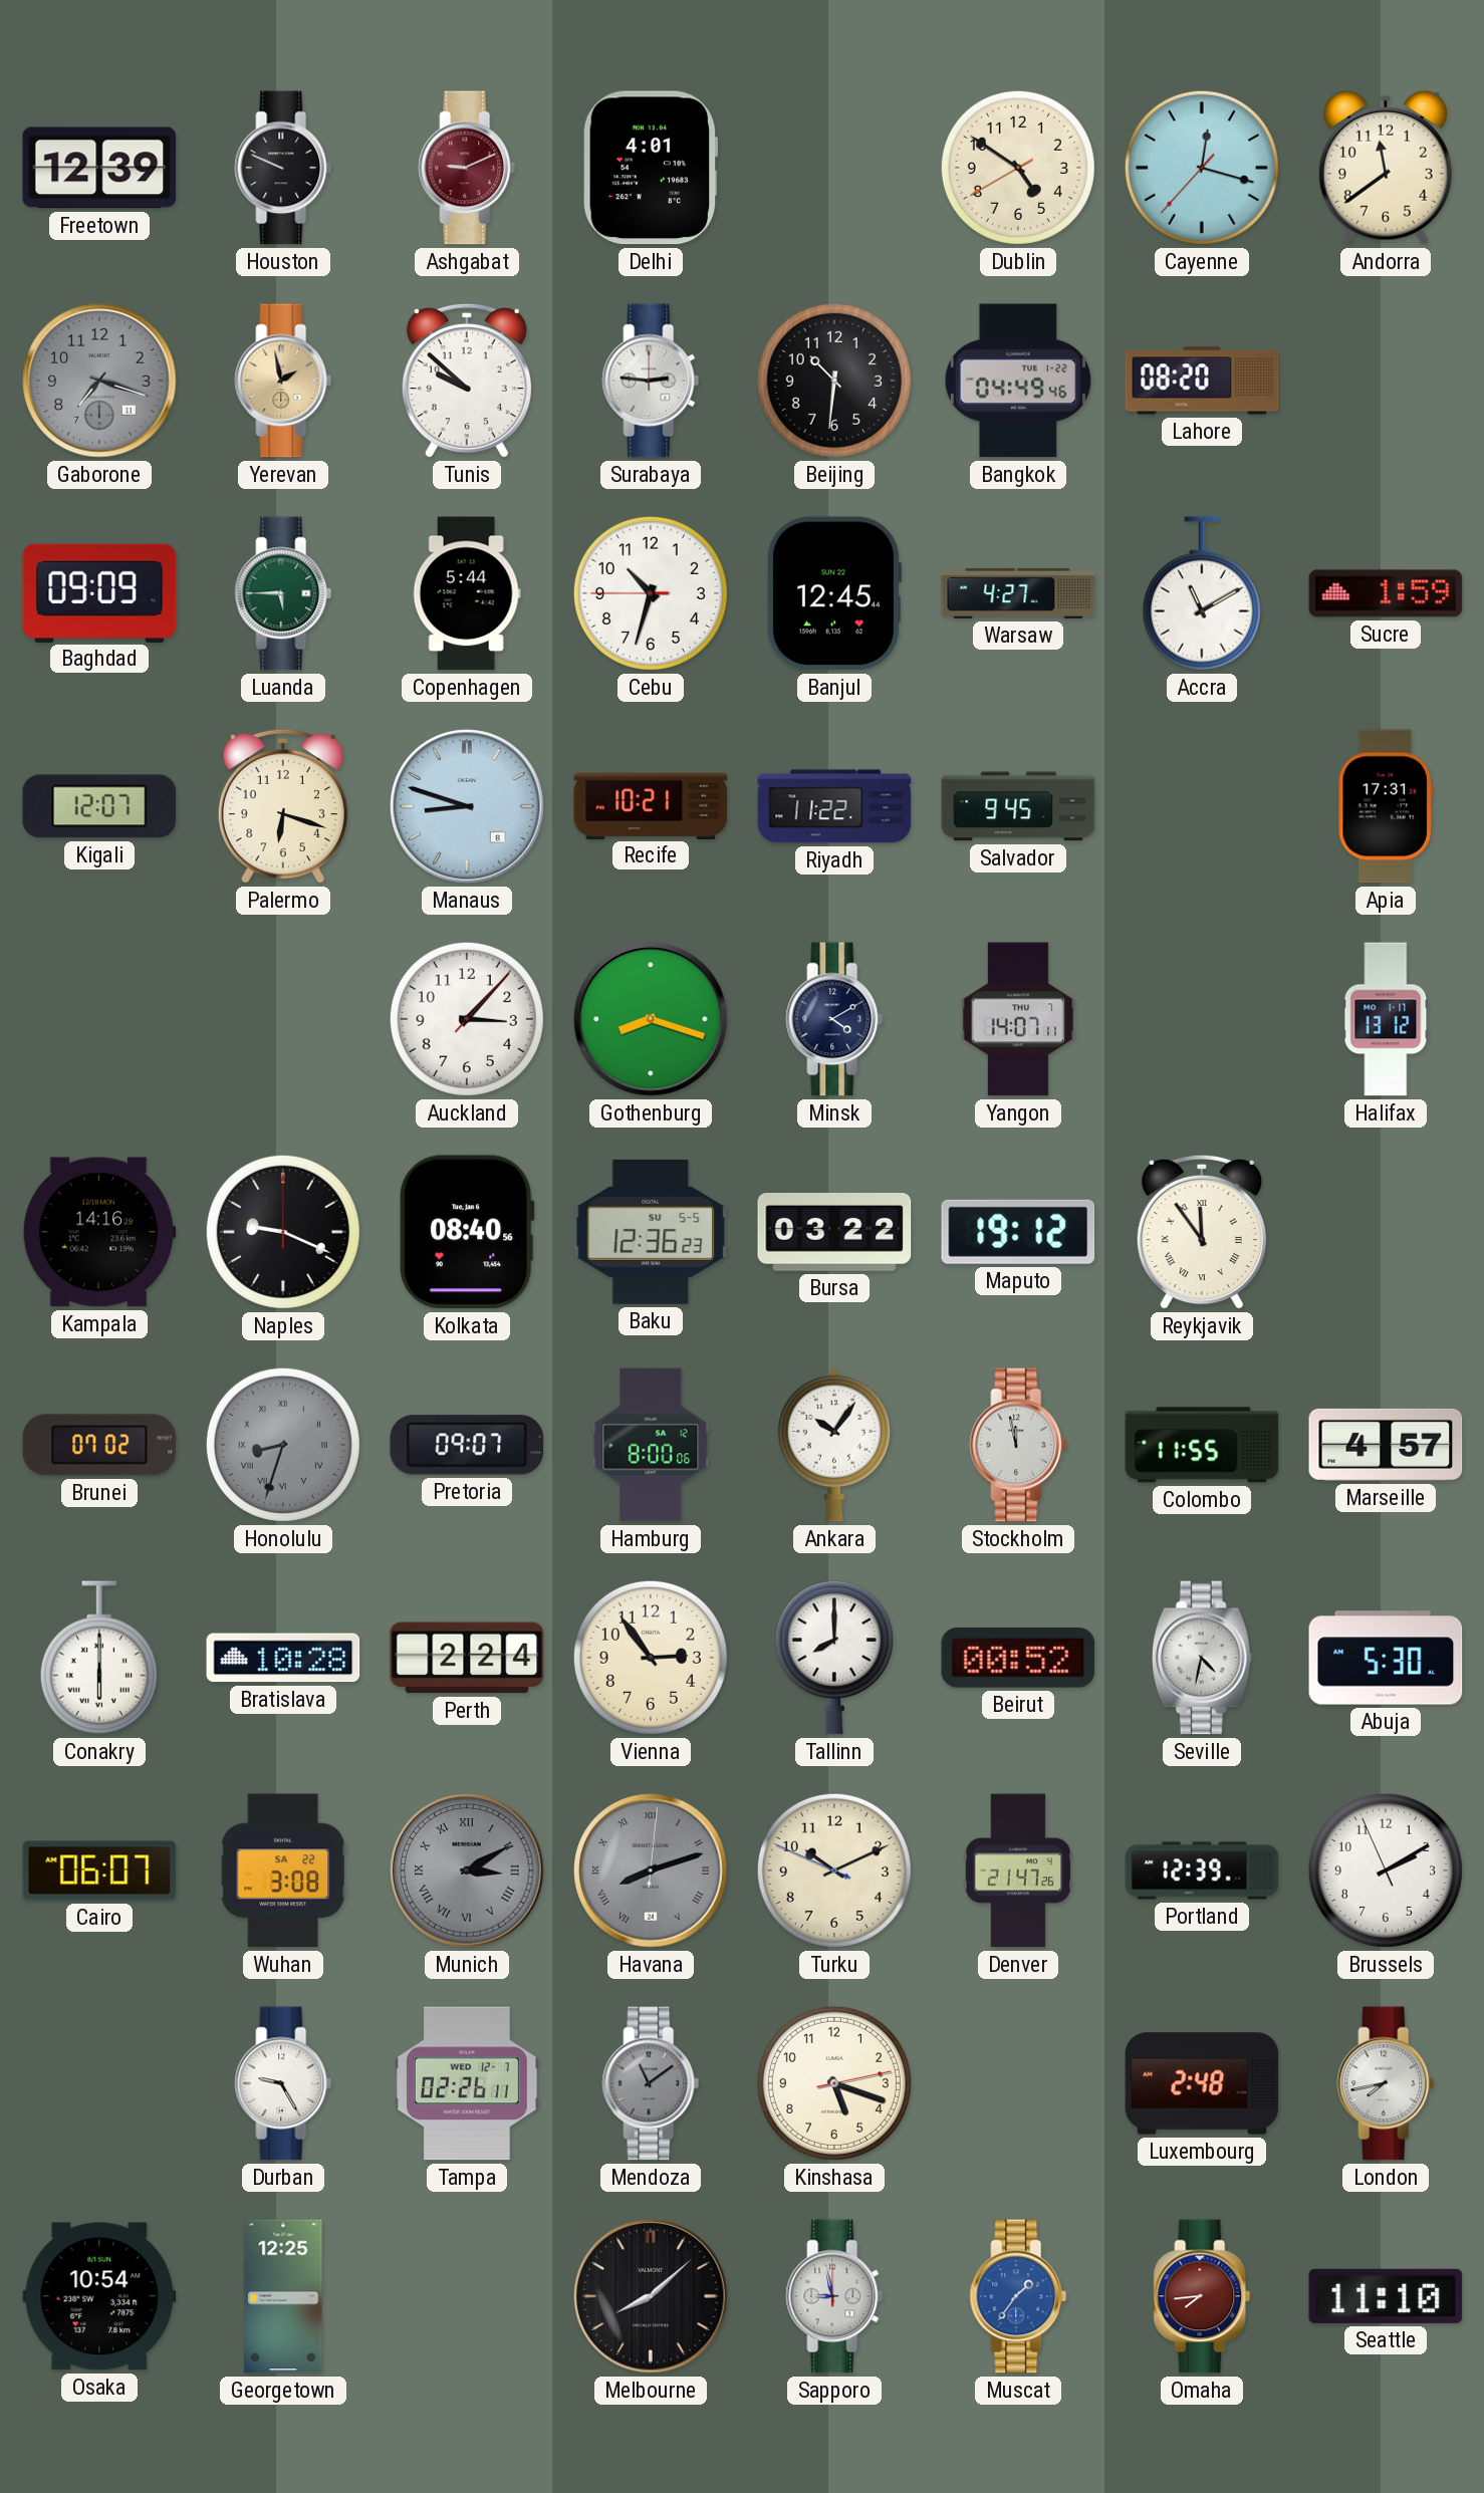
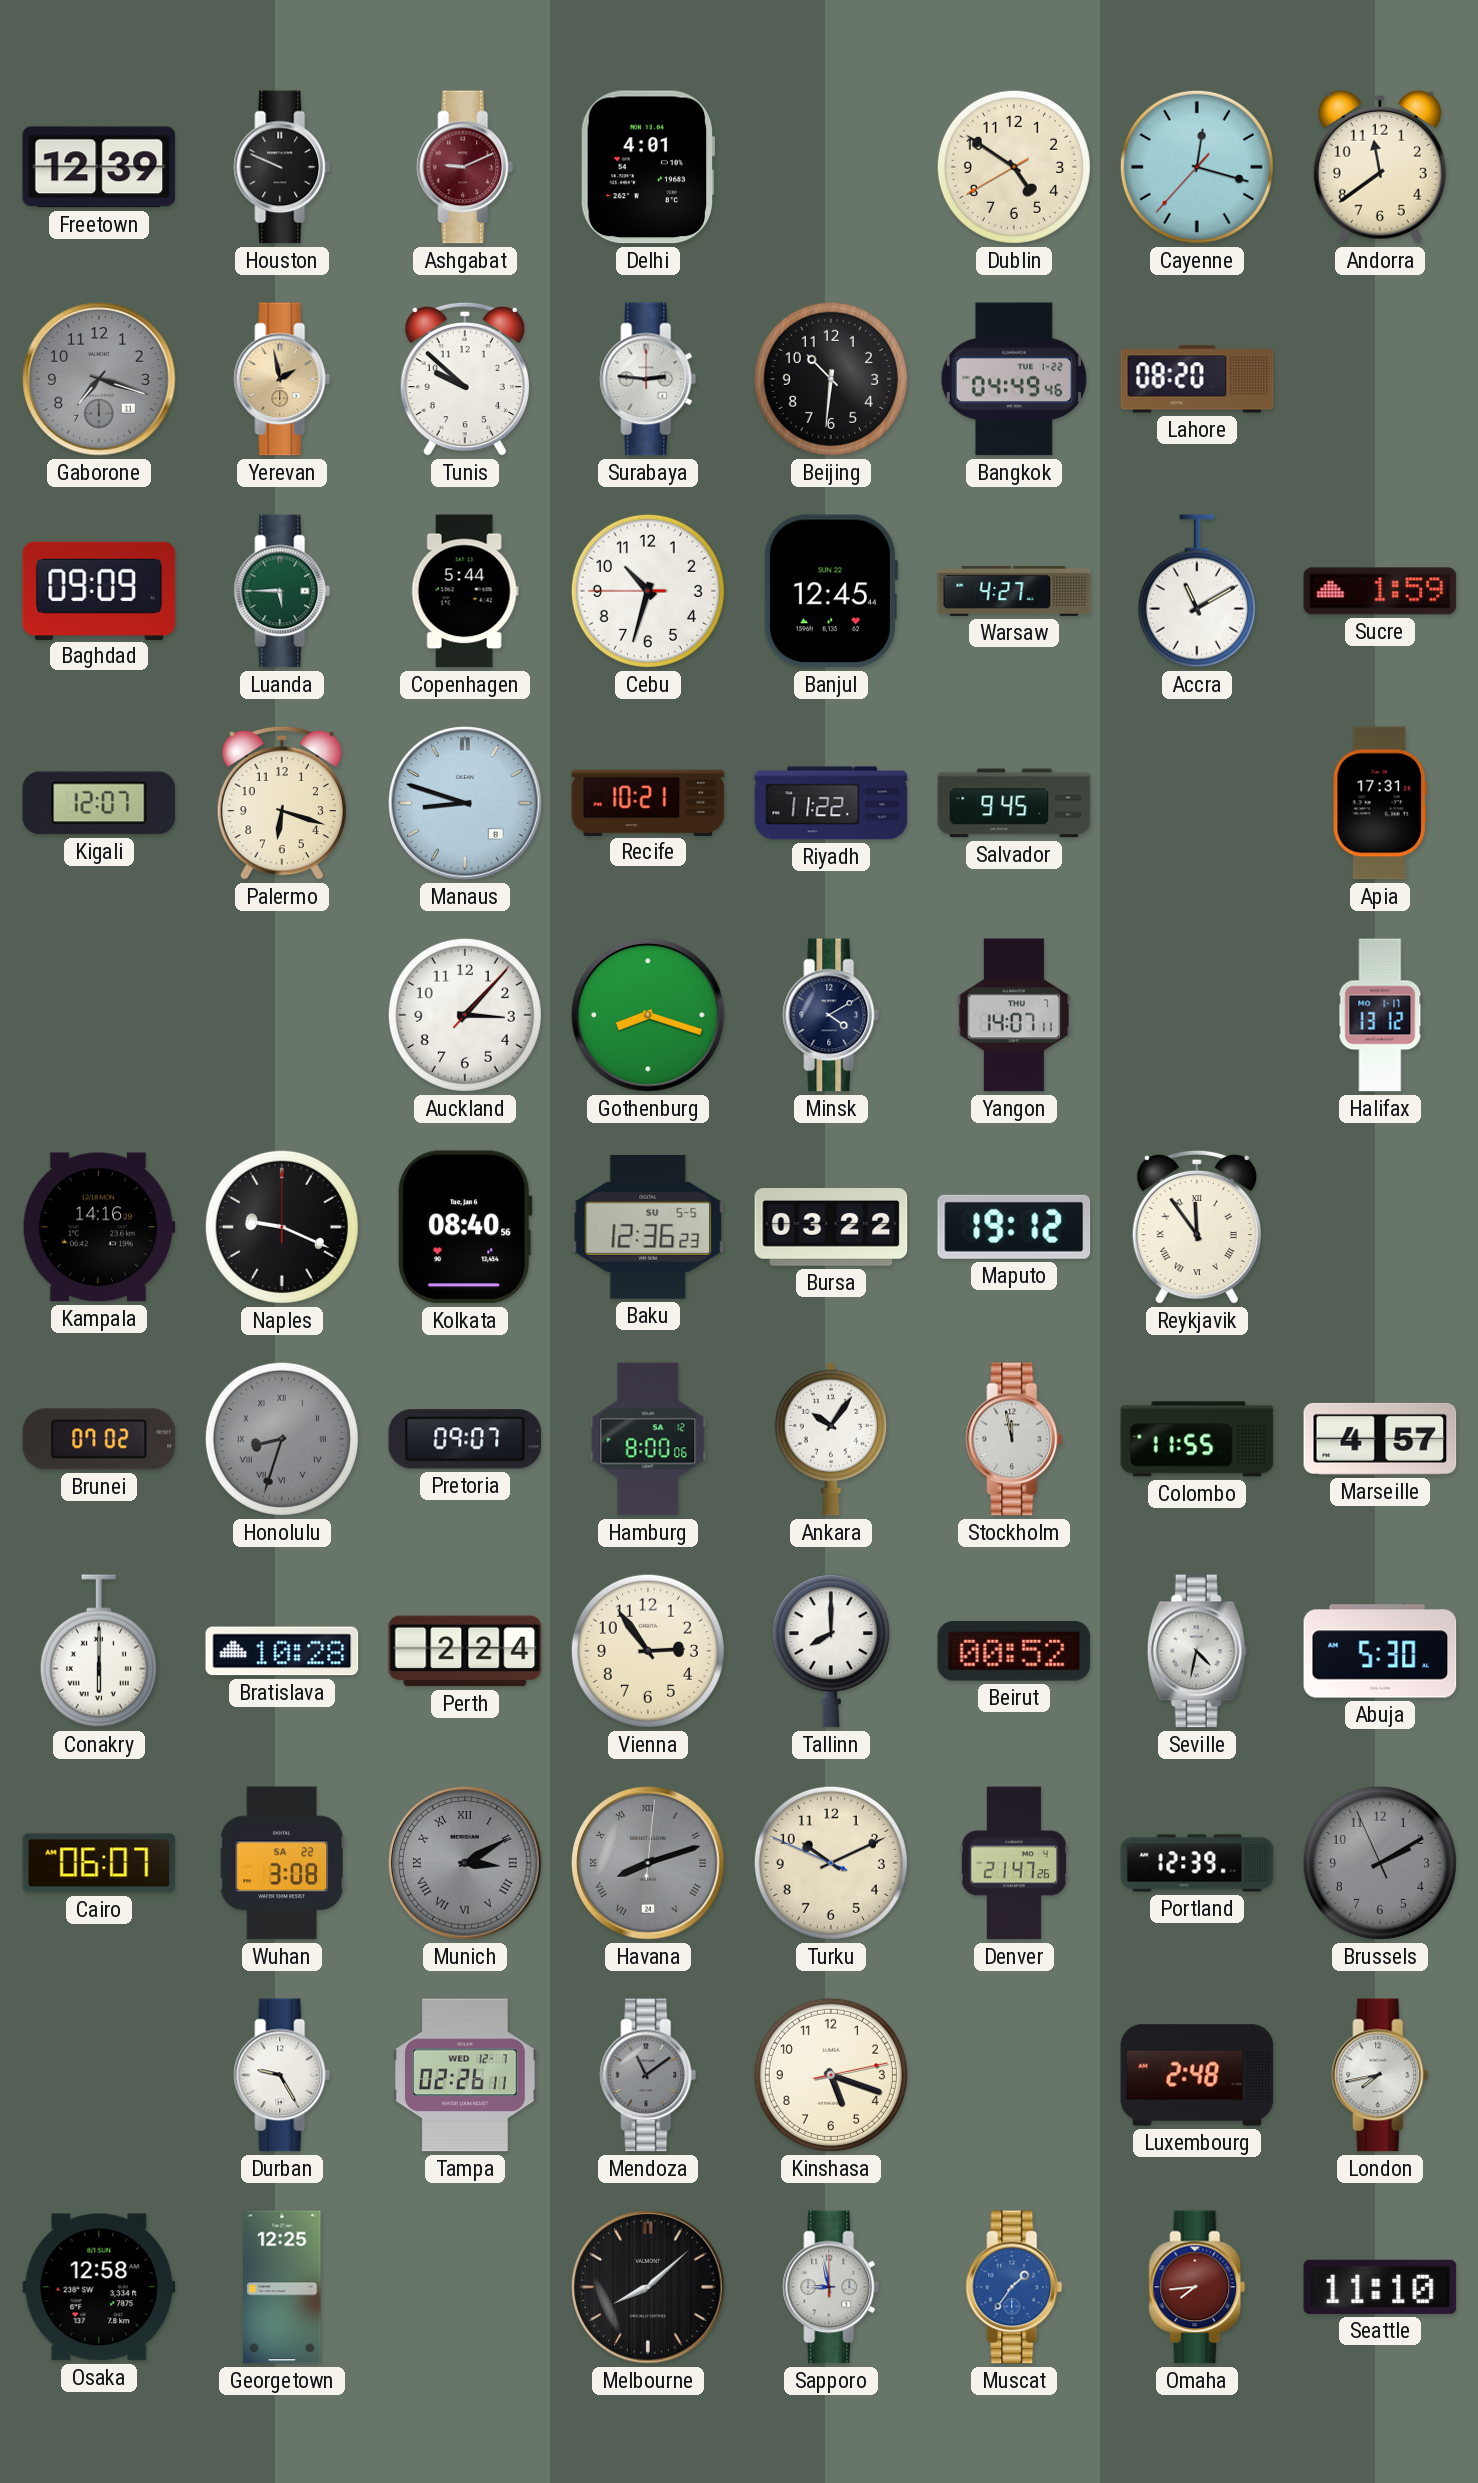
Brussels dial: white -> grey (1380, 1863)
Osaka: 10:54 -> 12:58 (99, 2287)
